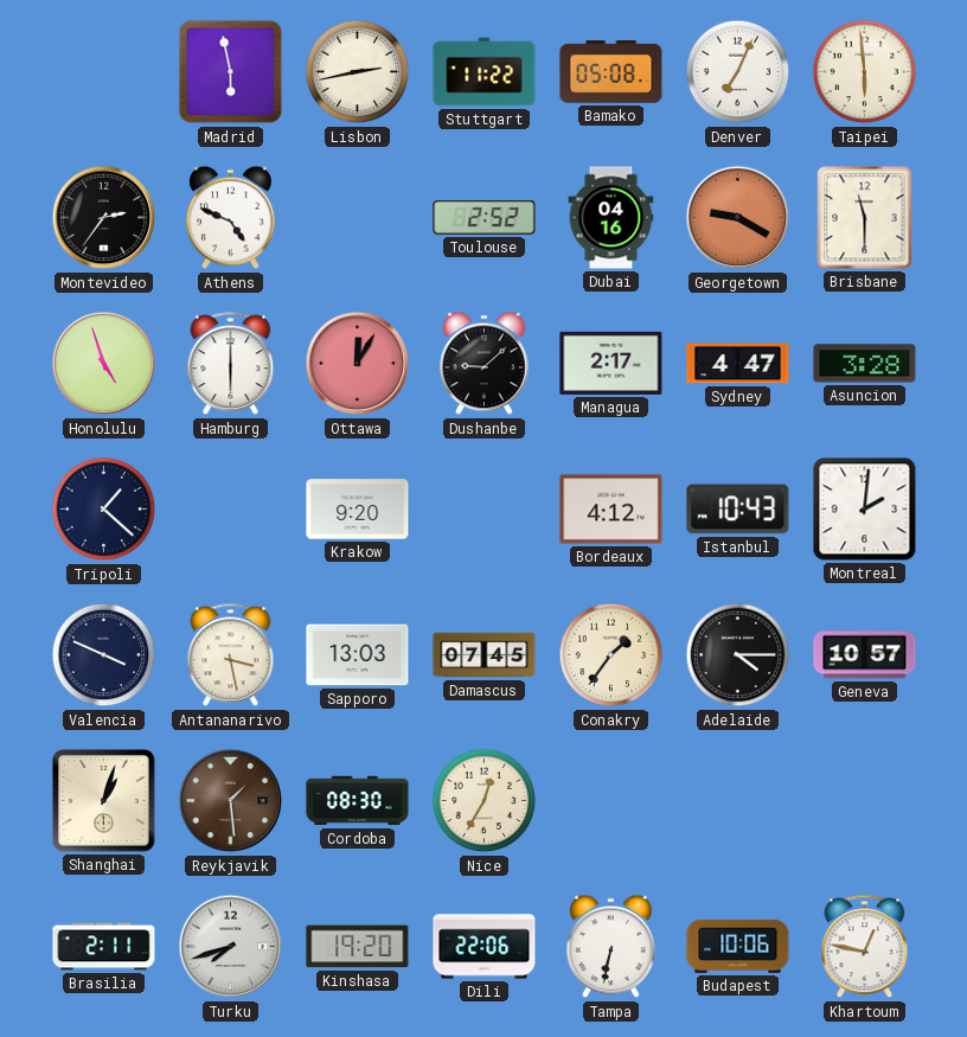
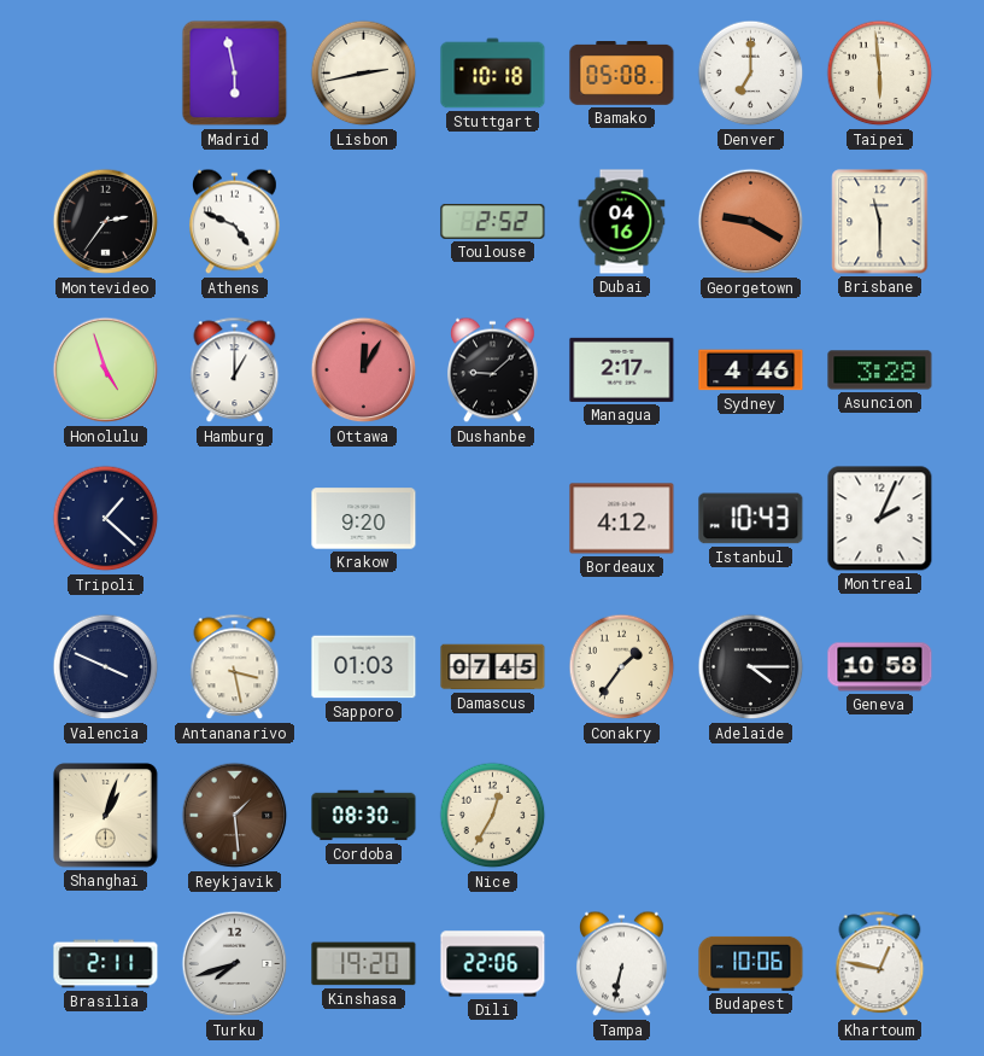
Stuttgart: 11:22 -> 10:18 (493, 74)
Denver: 7:04 -> 7:00 (751, 74)
Hamburg: 6:00 -> 1:00 (235, 371)
Sydney: 4:47 -> 4:46 (751, 371)
Montreal: 2:01 -> 2:04 (880, 519)
Sapporo: 13:03 -> 01:03 (364, 667)
Geneva: 10:57 -> 10:58 (880, 667)
